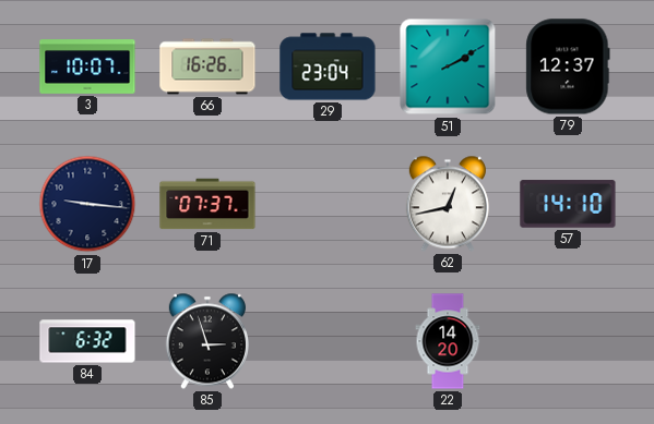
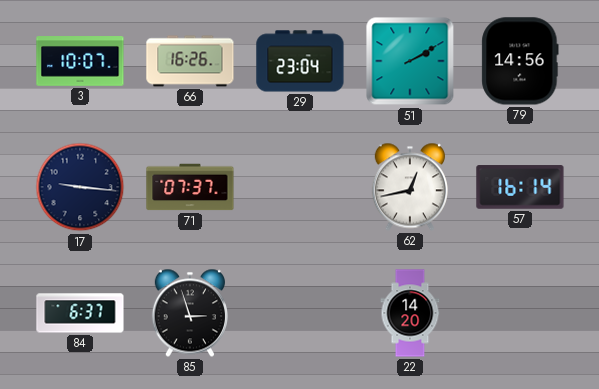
79: 12:37 -> 14:56 (520, 61)
57: 14:10 -> 16:14 (520, 187)
84: 6:32 -> 6:37 (80, 313)
